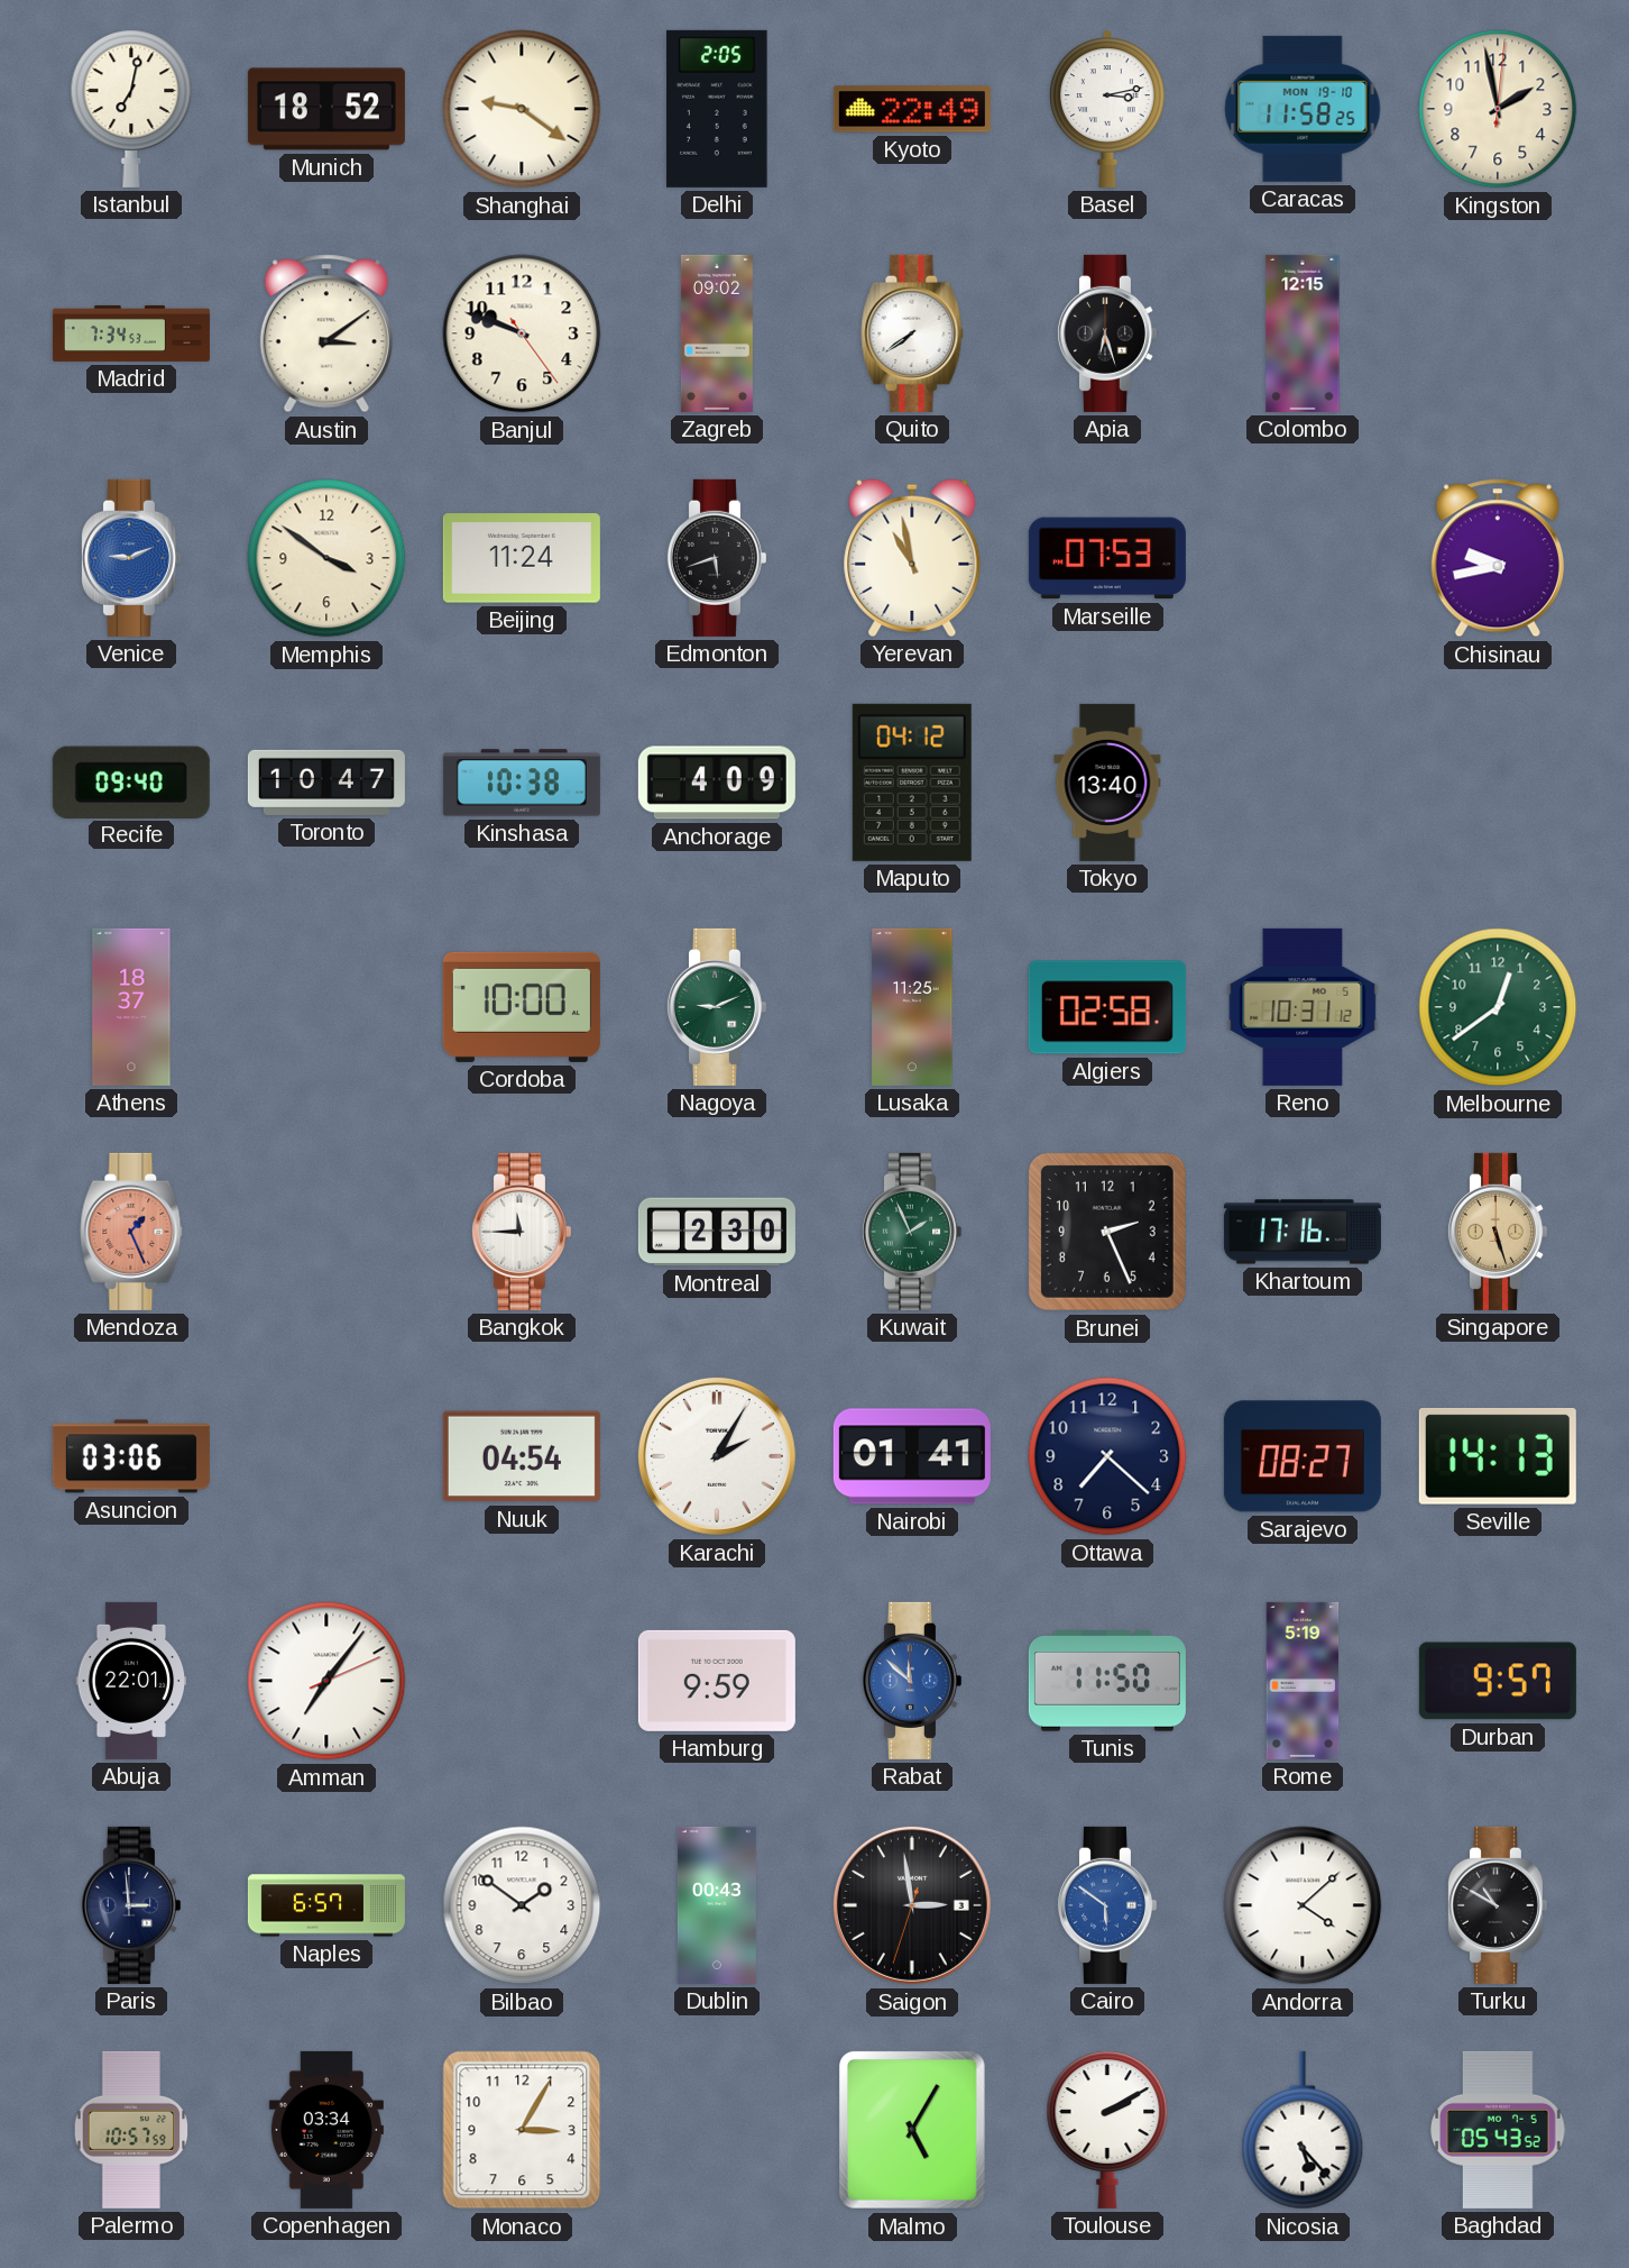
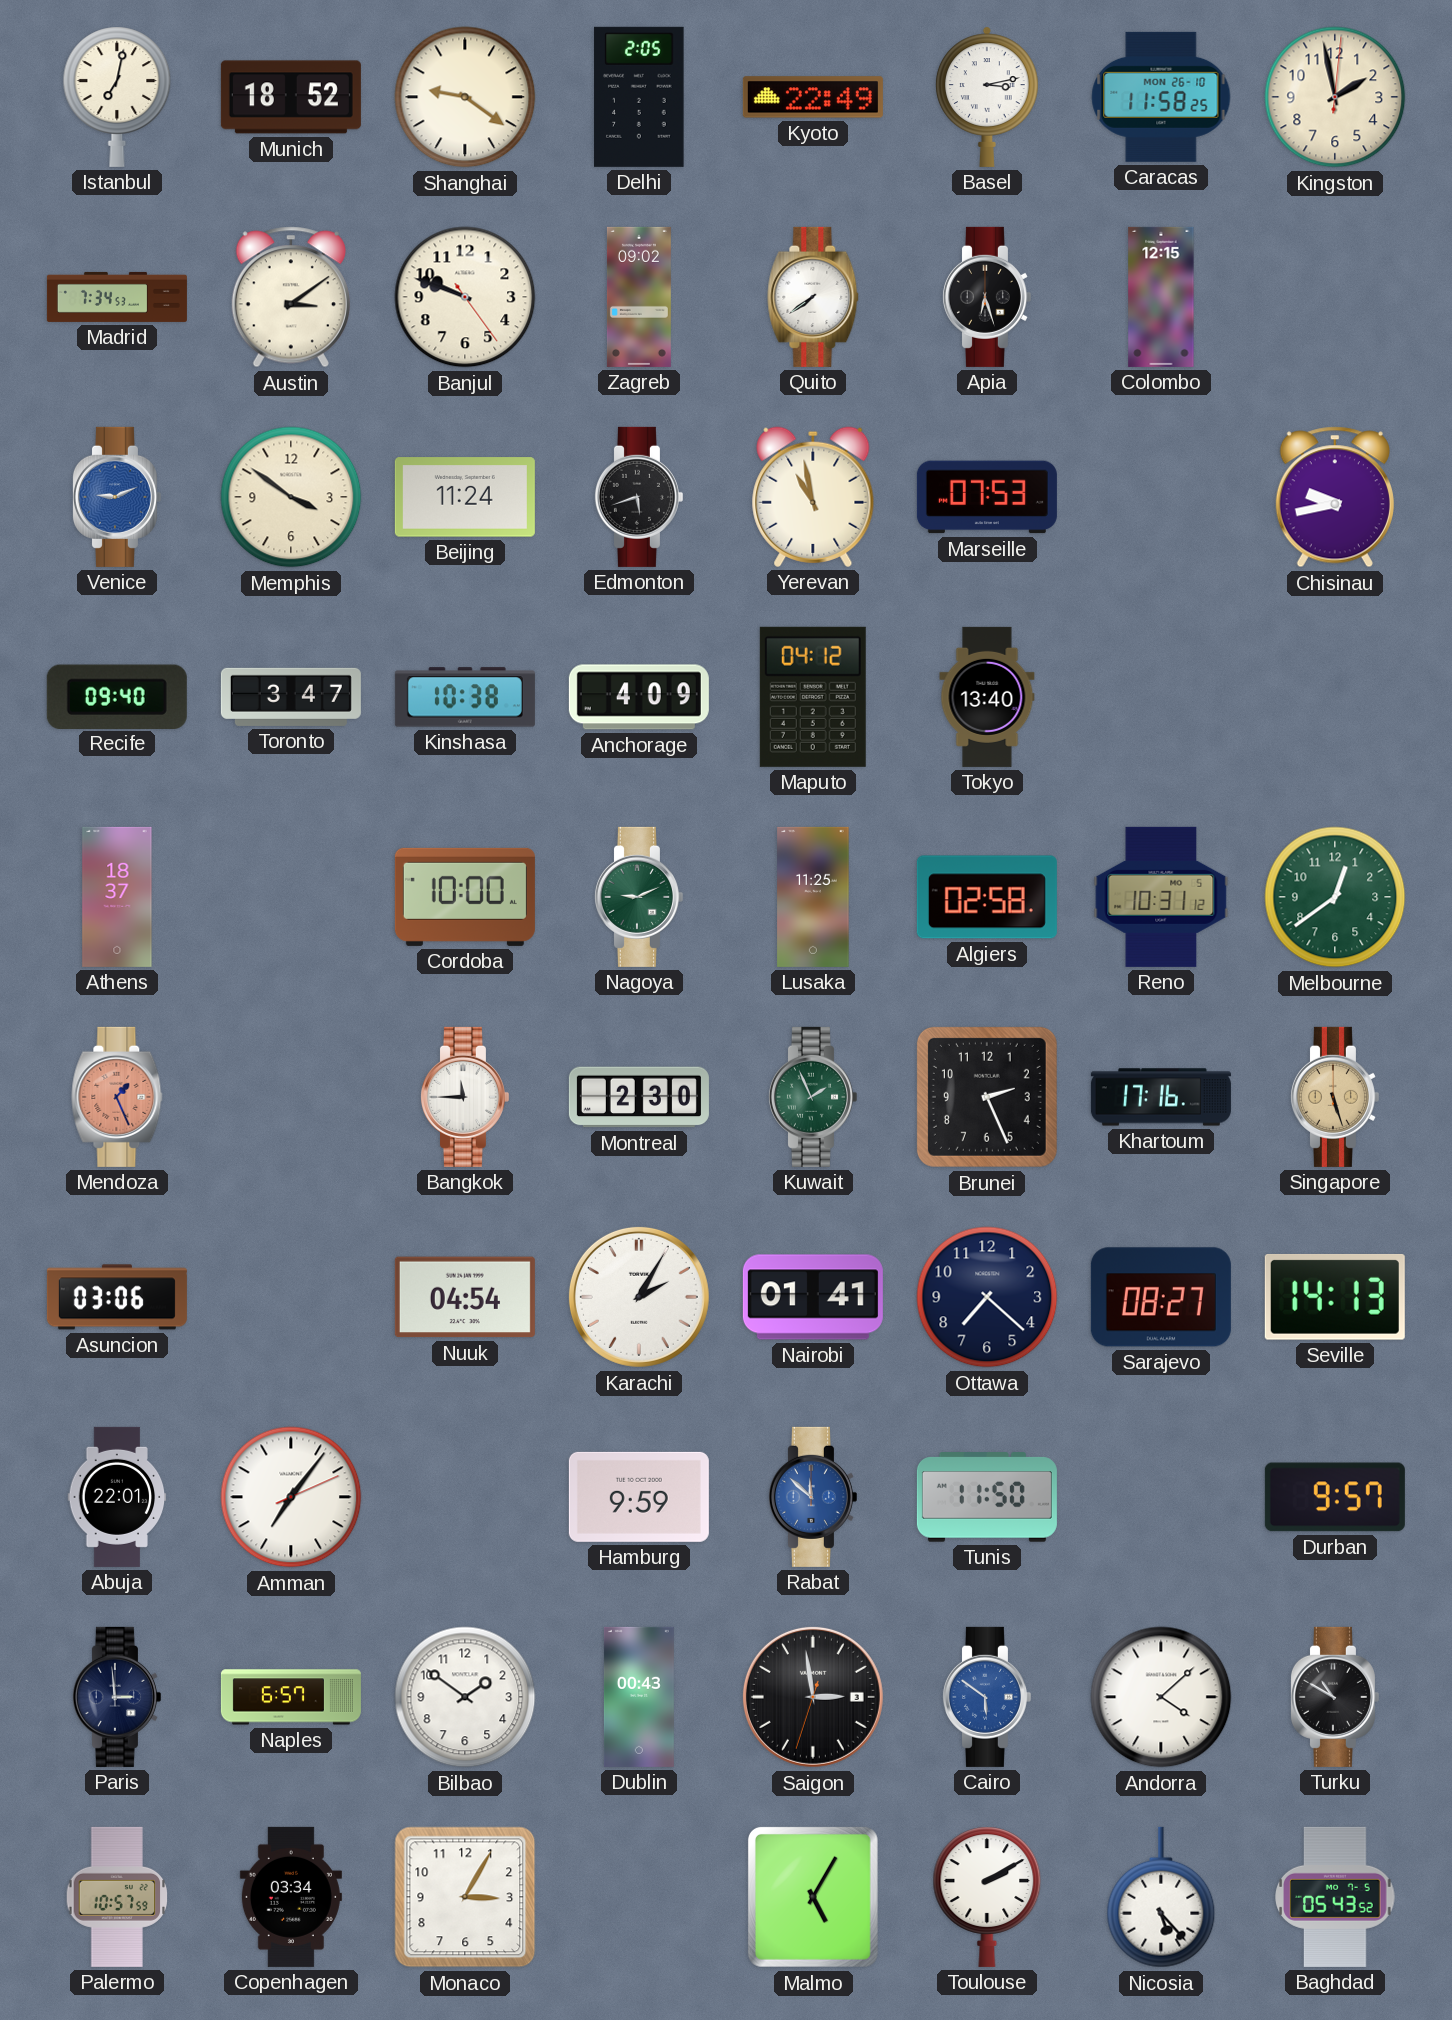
Caracas date: MON 19-10 -> MON 26-10 (1161, 97)
Toronto: 10:47 -> 3:47 (291, 697)
Rome: 5:19 -> none (1303, 1681)
